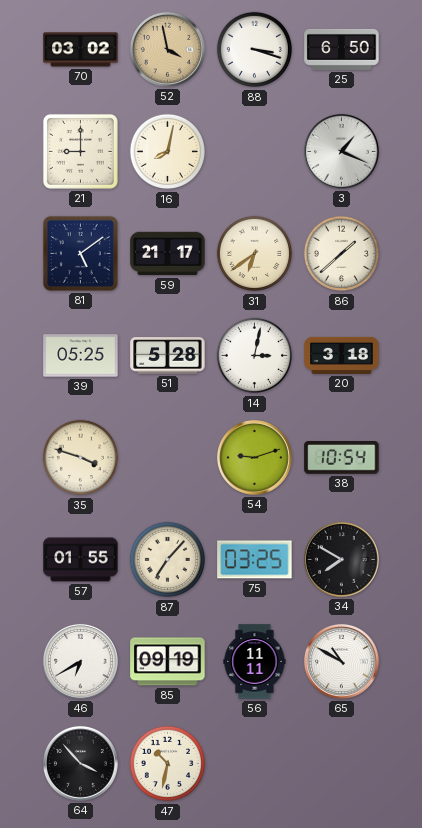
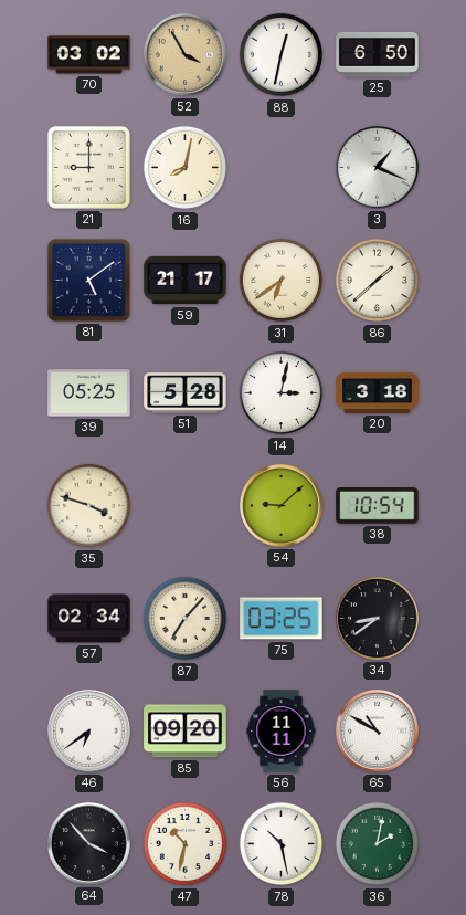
52: 3:58 -> 3:55 (184, 54)
88: 3:18 -> 12:32 (282, 55)
54: 9:12 -> 9:08 (280, 505)
57: 01:55 -> 02:34 (89, 619)
34: 7:50 -> 8:39 (377, 618)
46: 6:40 -> 6:39 (88, 730)
85: 09:19 -> 09:20 (186, 732)
78: none -> 10:28 (282, 844)
36: none -> 2:02 (378, 844)
